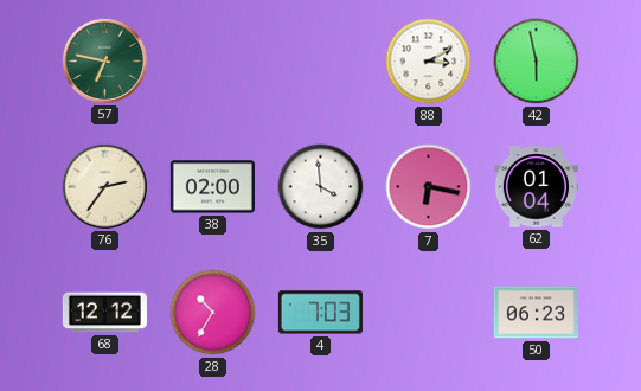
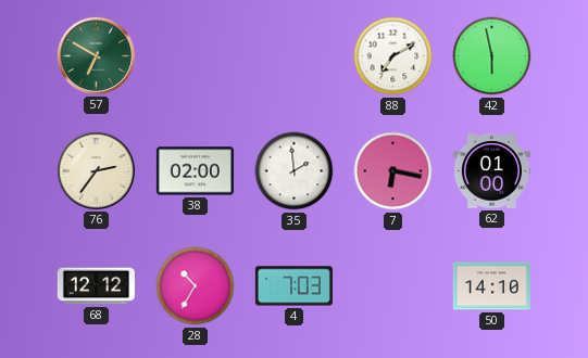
57: 6:47 -> 6:50 (96, 55)
88: 3:10 -> 7:10 (393, 56)
35: 3:59 -> 1:59 (295, 171)
62: 01:04 -> 01:00 (491, 171)
50: 06:23 -> 14:10 (491, 286)
